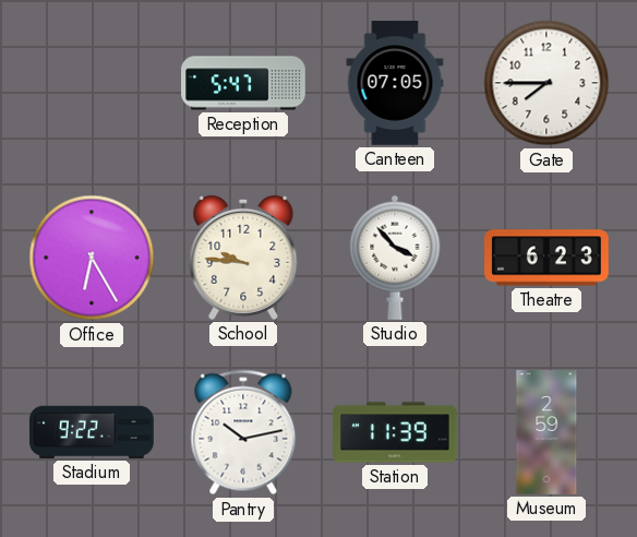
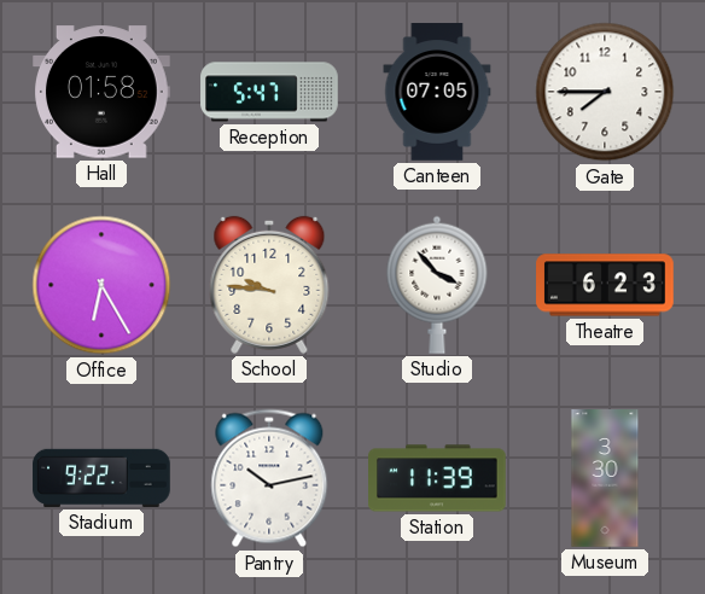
Hall: none -> 01:58 (103, 92)
Museum: 2:59 -> 3:30 (605, 478)
